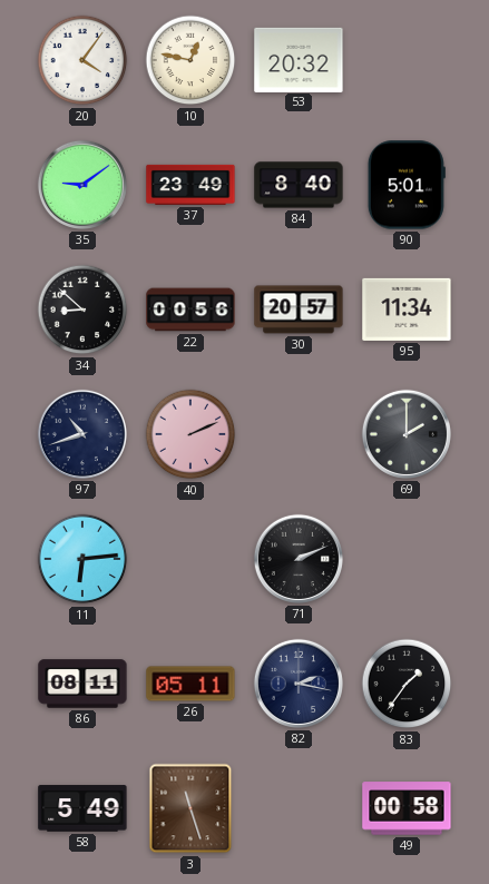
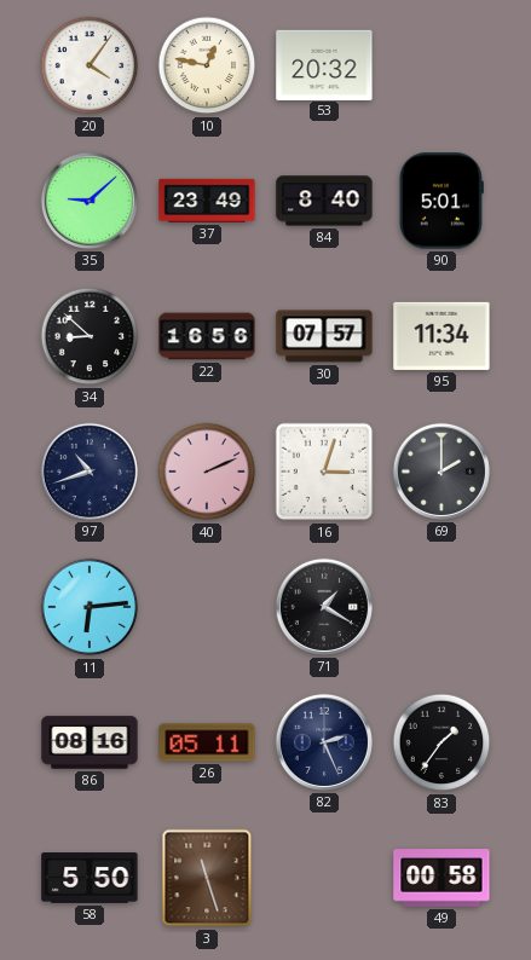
35: 9:09 -> 9:08 (90, 201)
22: 00:56 -> 16:56 (207, 336)
30: 20:57 -> 07:57 (324, 336)
16: none -> 3:03 (324, 472)
71: 2:11 -> 1:20 (324, 607)
86: 08:11 -> 08:16 (90, 742)
82: 2:17 -> 2:26 (324, 742)
58: 5:49 -> 5:50 (90, 878)
